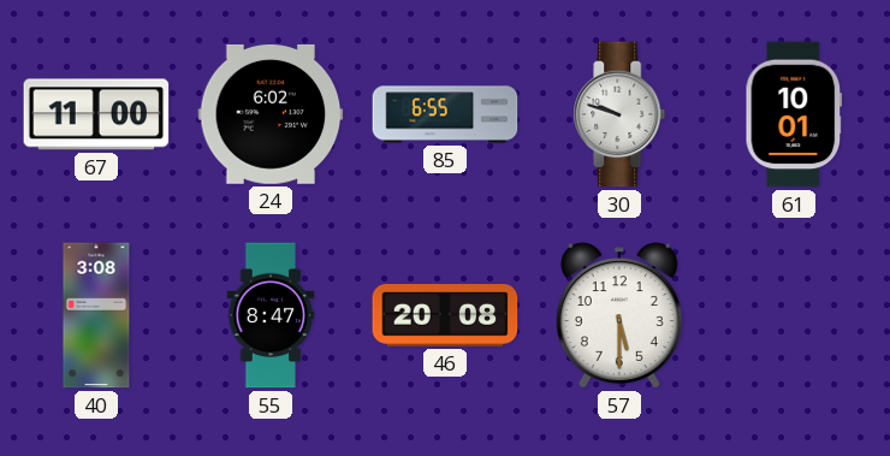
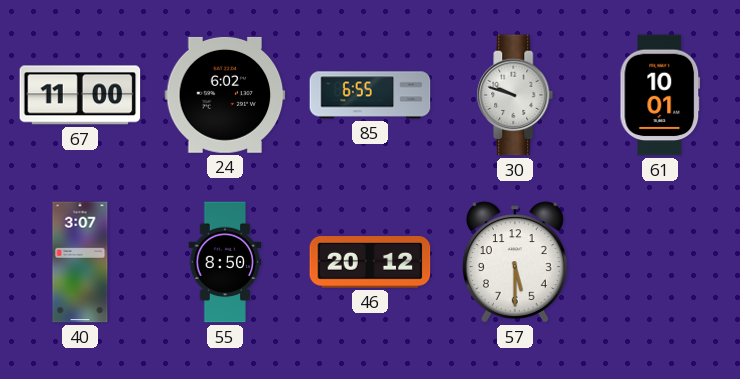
40: 3:08 -> 3:07 (80, 262)
55: 8:47 -> 8:50 (225, 262)
46: 20:08 -> 20:12 (370, 263)
